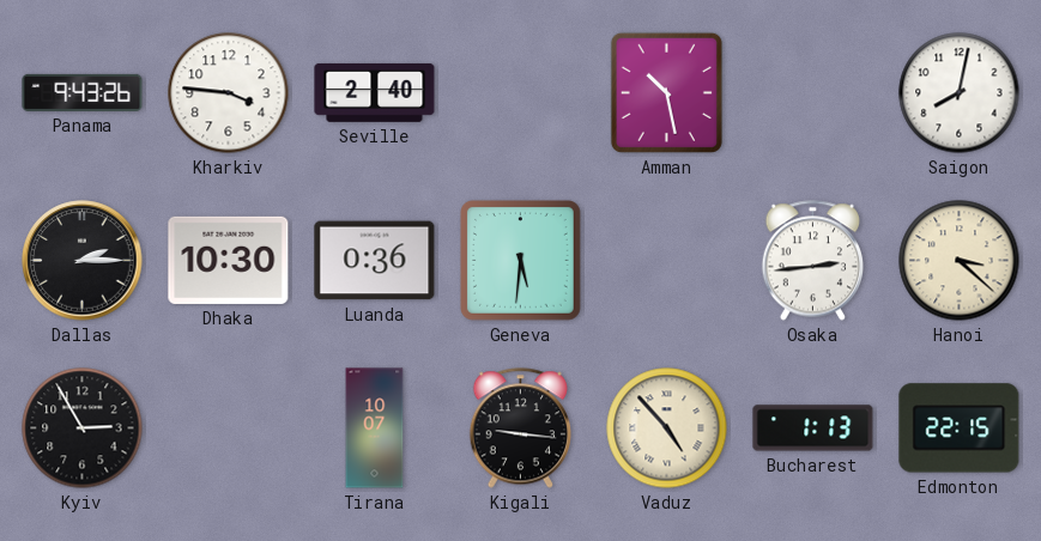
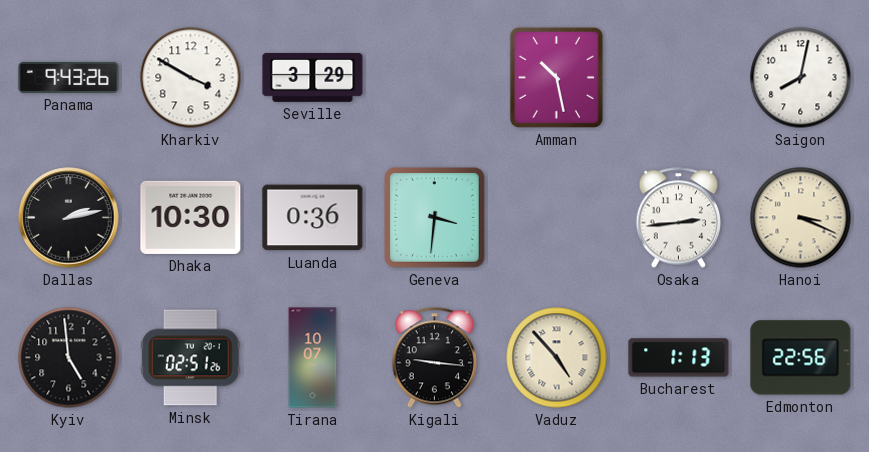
Kharkiv: 3:46 -> 3:50 (191, 78)
Seville: 2:40 -> 3:29 (313, 78)
Dallas: 2:15 -> 2:13 (69, 218)
Geneva: 5:31 -> 3:31 (435, 218)
Hanoi: 3:22 -> 3:19 (801, 218)
Kyiv: 2:55 -> 4:59 (69, 358)
Minsk: none -> 02:51 (190, 358)
Edmonton: 22:15 -> 22:56 (801, 358)
